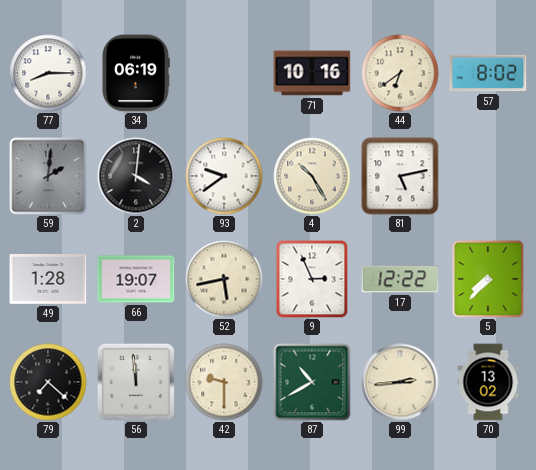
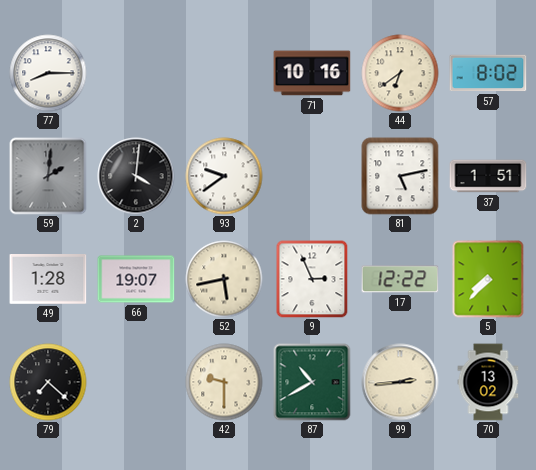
34: 06:19 -> none (136, 73)
4: 10:25 -> none (312, 176)
37: none -> 1:51 (488, 176)
56: 11:59 -> none (136, 382)
